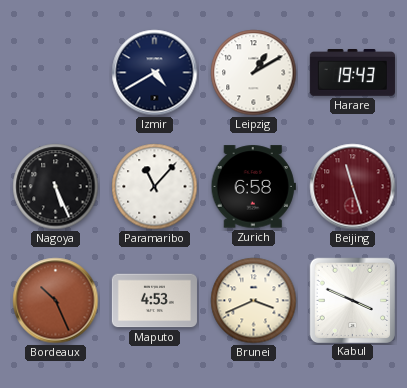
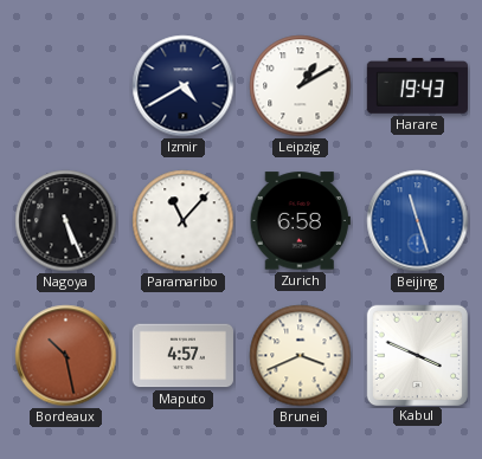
Beijing dial: burgundy -> blue (418, 221)
Bordeaux: 10:26 -> 10:28 (66, 356)
Maputo: 4:53 -> 4:57 (182, 356)
